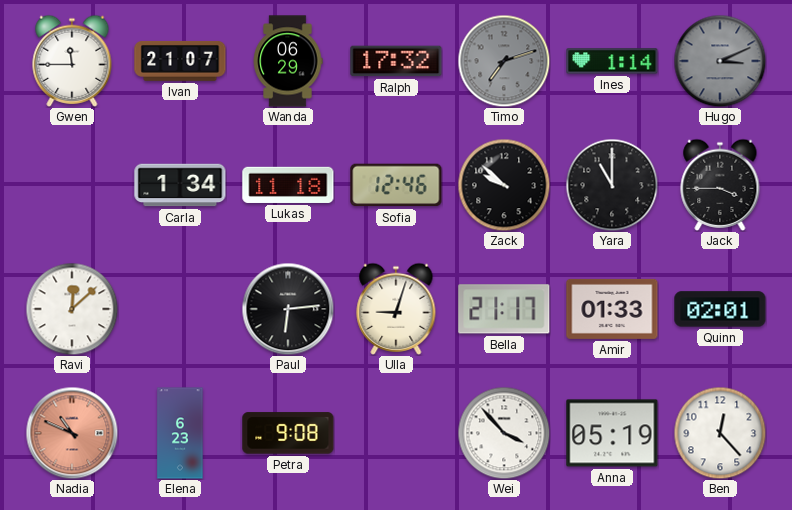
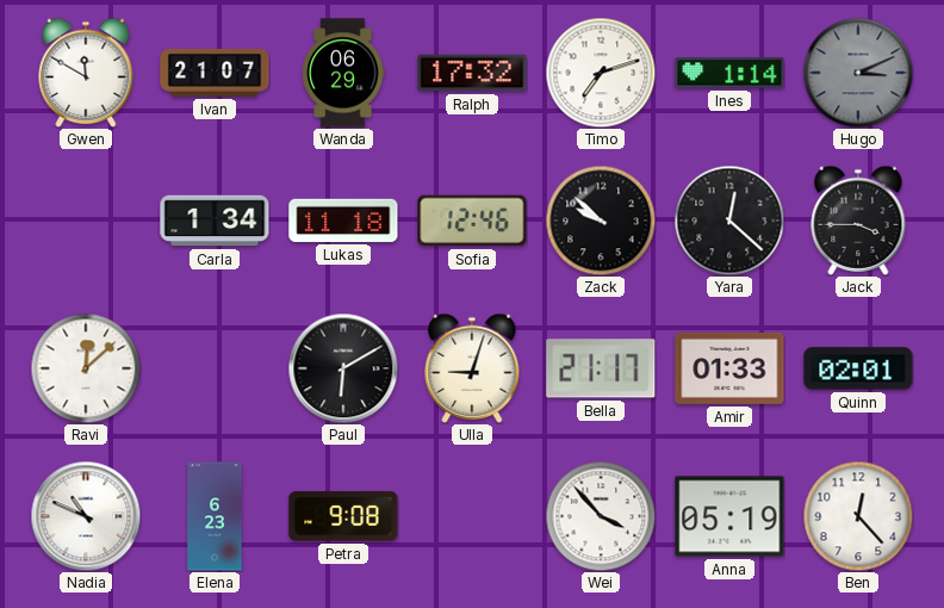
Gwen: 11:45 -> 11:50 (86, 73)
Timo dial: grey -> white (601, 73)
Yara: 11:00 -> 12:22 (729, 221)
Paul: 6:14 -> 6:10 (343, 368)
Nadia dial: salmon -> white (86, 516)
